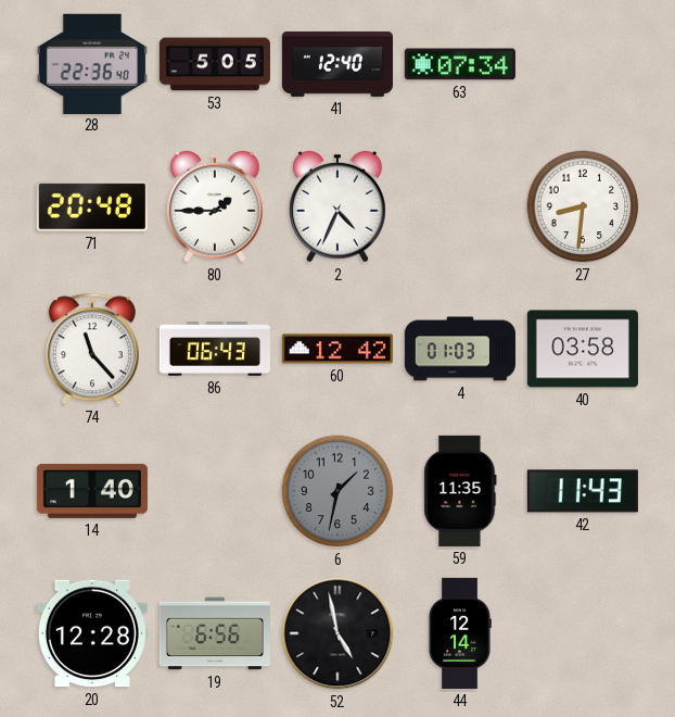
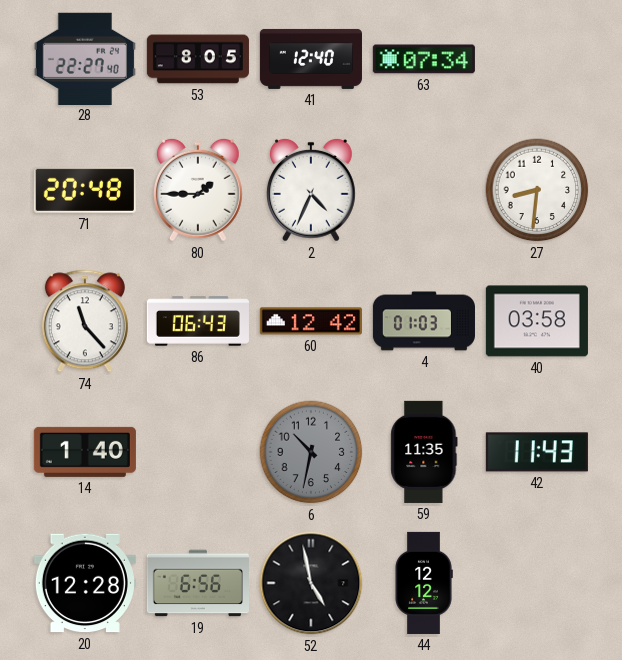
28: 22:36 -> 22:27 (85, 58)
53: 5:05 -> 8:05 (198, 59)
6: 1:32 -> 10:32 (311, 452)
44: 12:14 -> 12:12 (424, 583)
